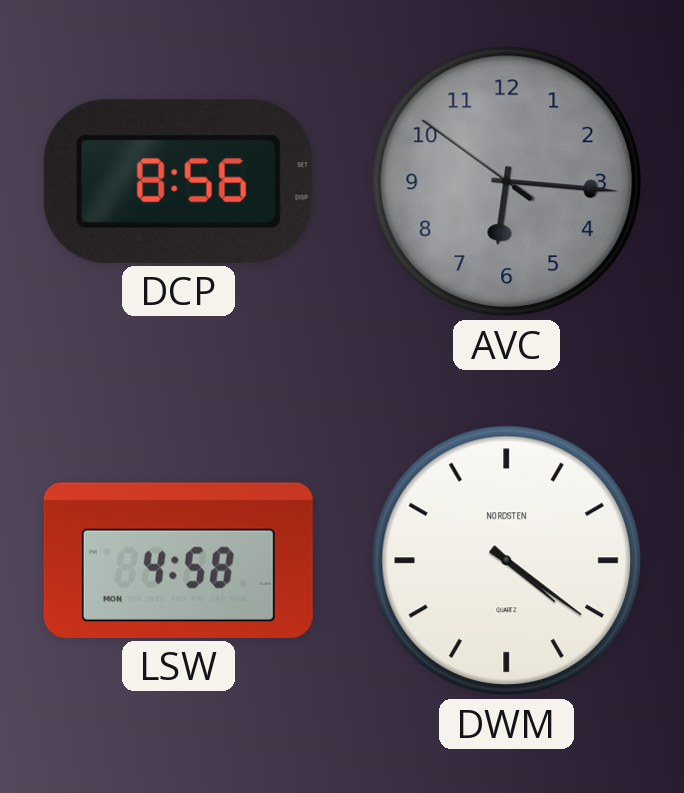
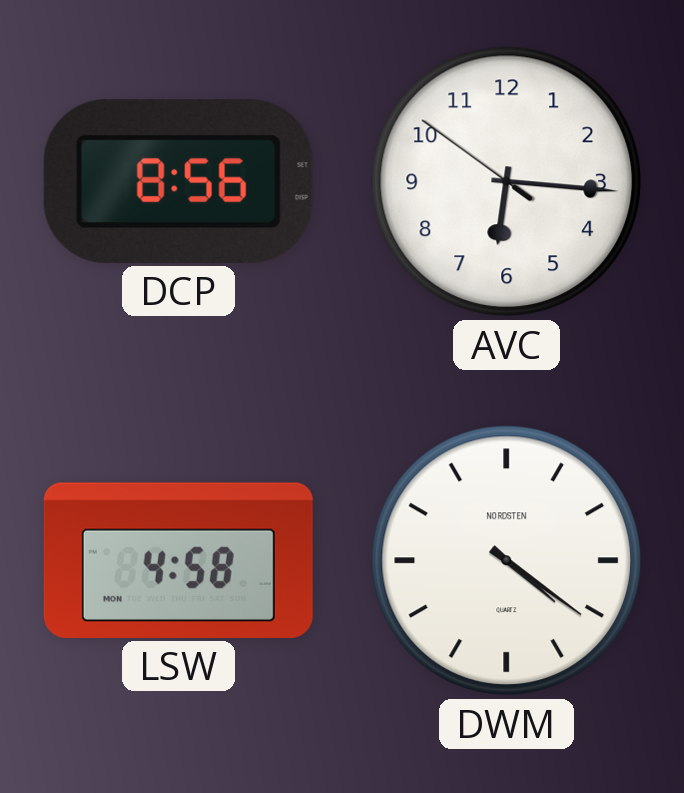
AVC dial: grey -> white (507, 182)
